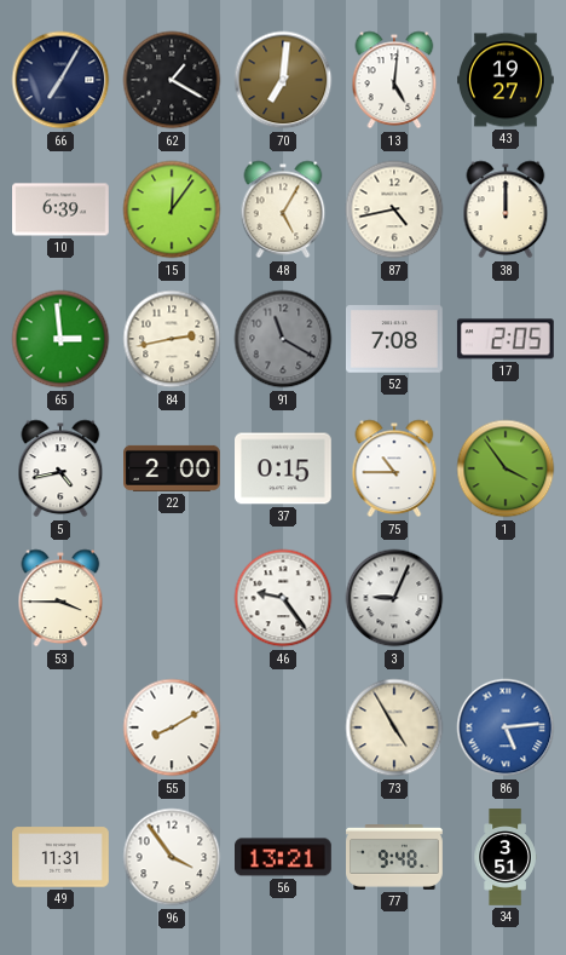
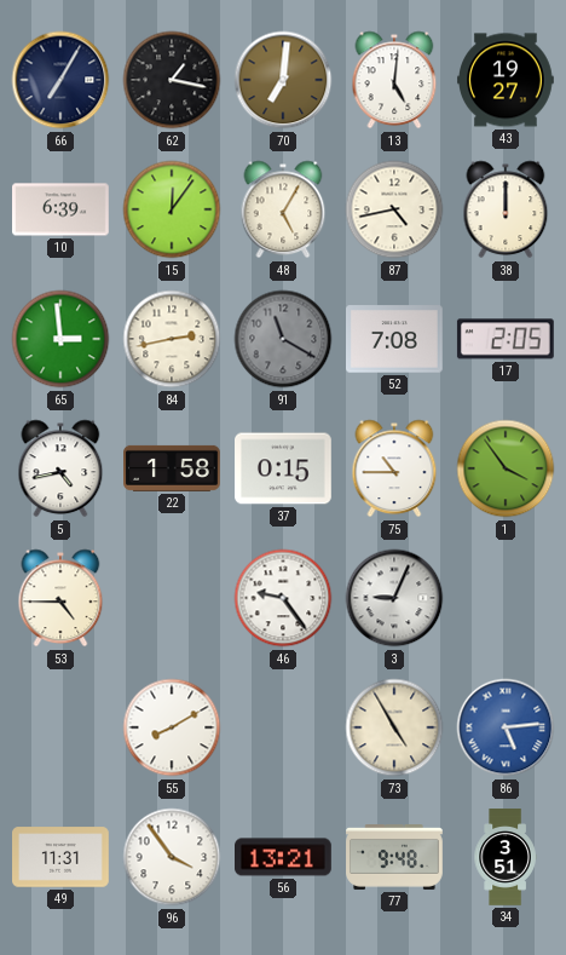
62: 1:20 -> 1:17 (172, 80)
22: 2:00 -> 1:58 (173, 468)
53: 3:45 -> 4:45 (60, 598)
